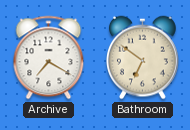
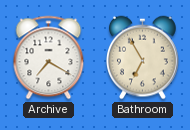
Bathroom: 6:51 -> 6:55 (143, 58)
